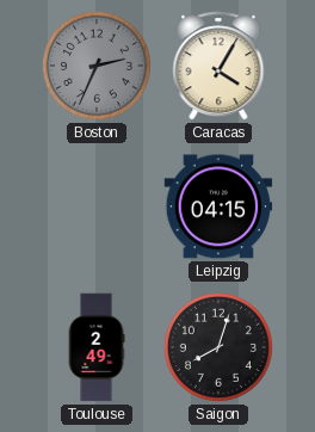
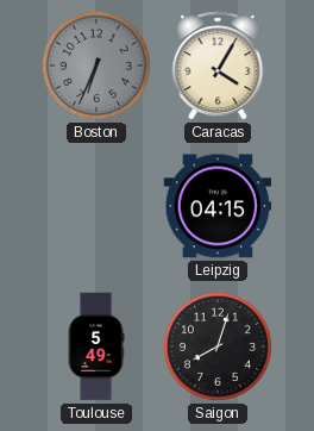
Boston: 2:34 -> 6:34 (96, 65)
Toulouse: 2:49 -> 5:49 (96, 346)
